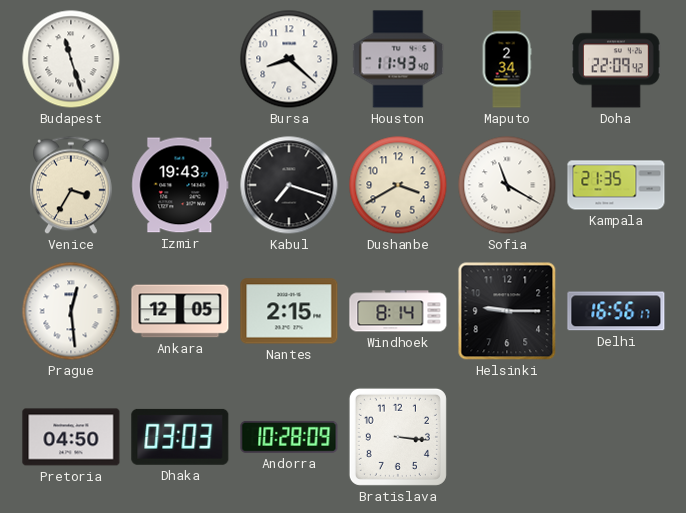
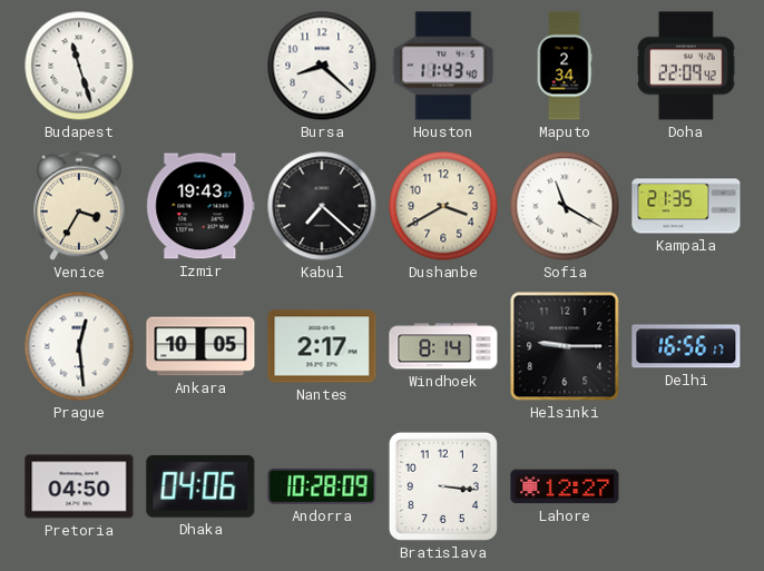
Kabul: 7:18 -> 7:22 (322, 206)
Ankara: 12:05 -> 10:05 (200, 346)
Nantes: 2:15 -> 2:17 (322, 346)
Dhaka: 03:03 -> 04:06 (200, 486)
Lahore: none -> 12:27 (565, 486)
